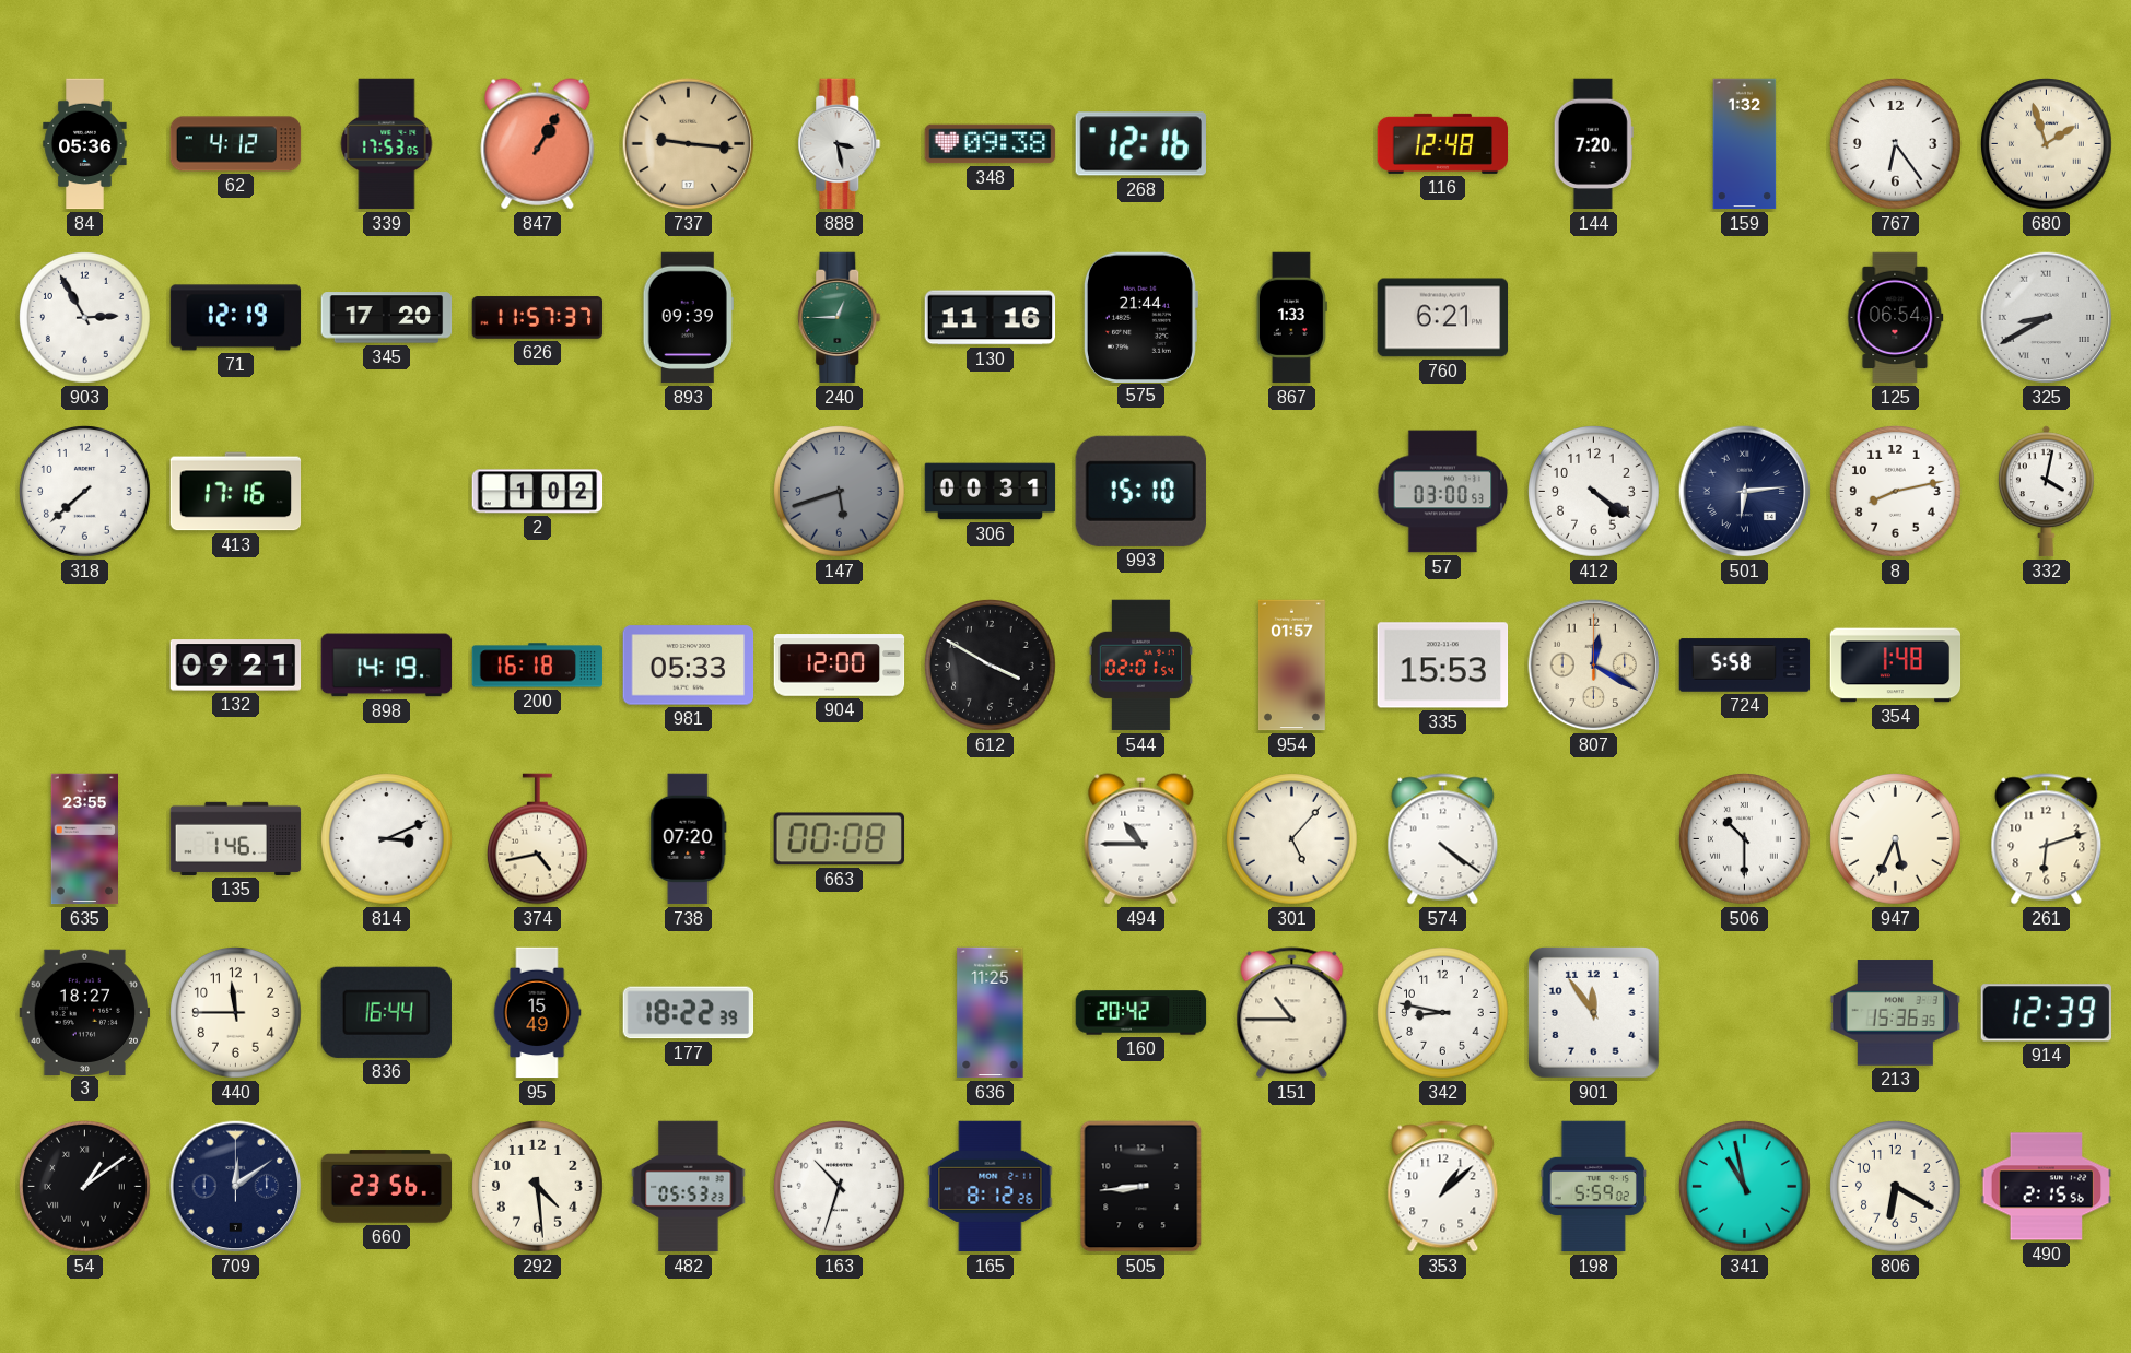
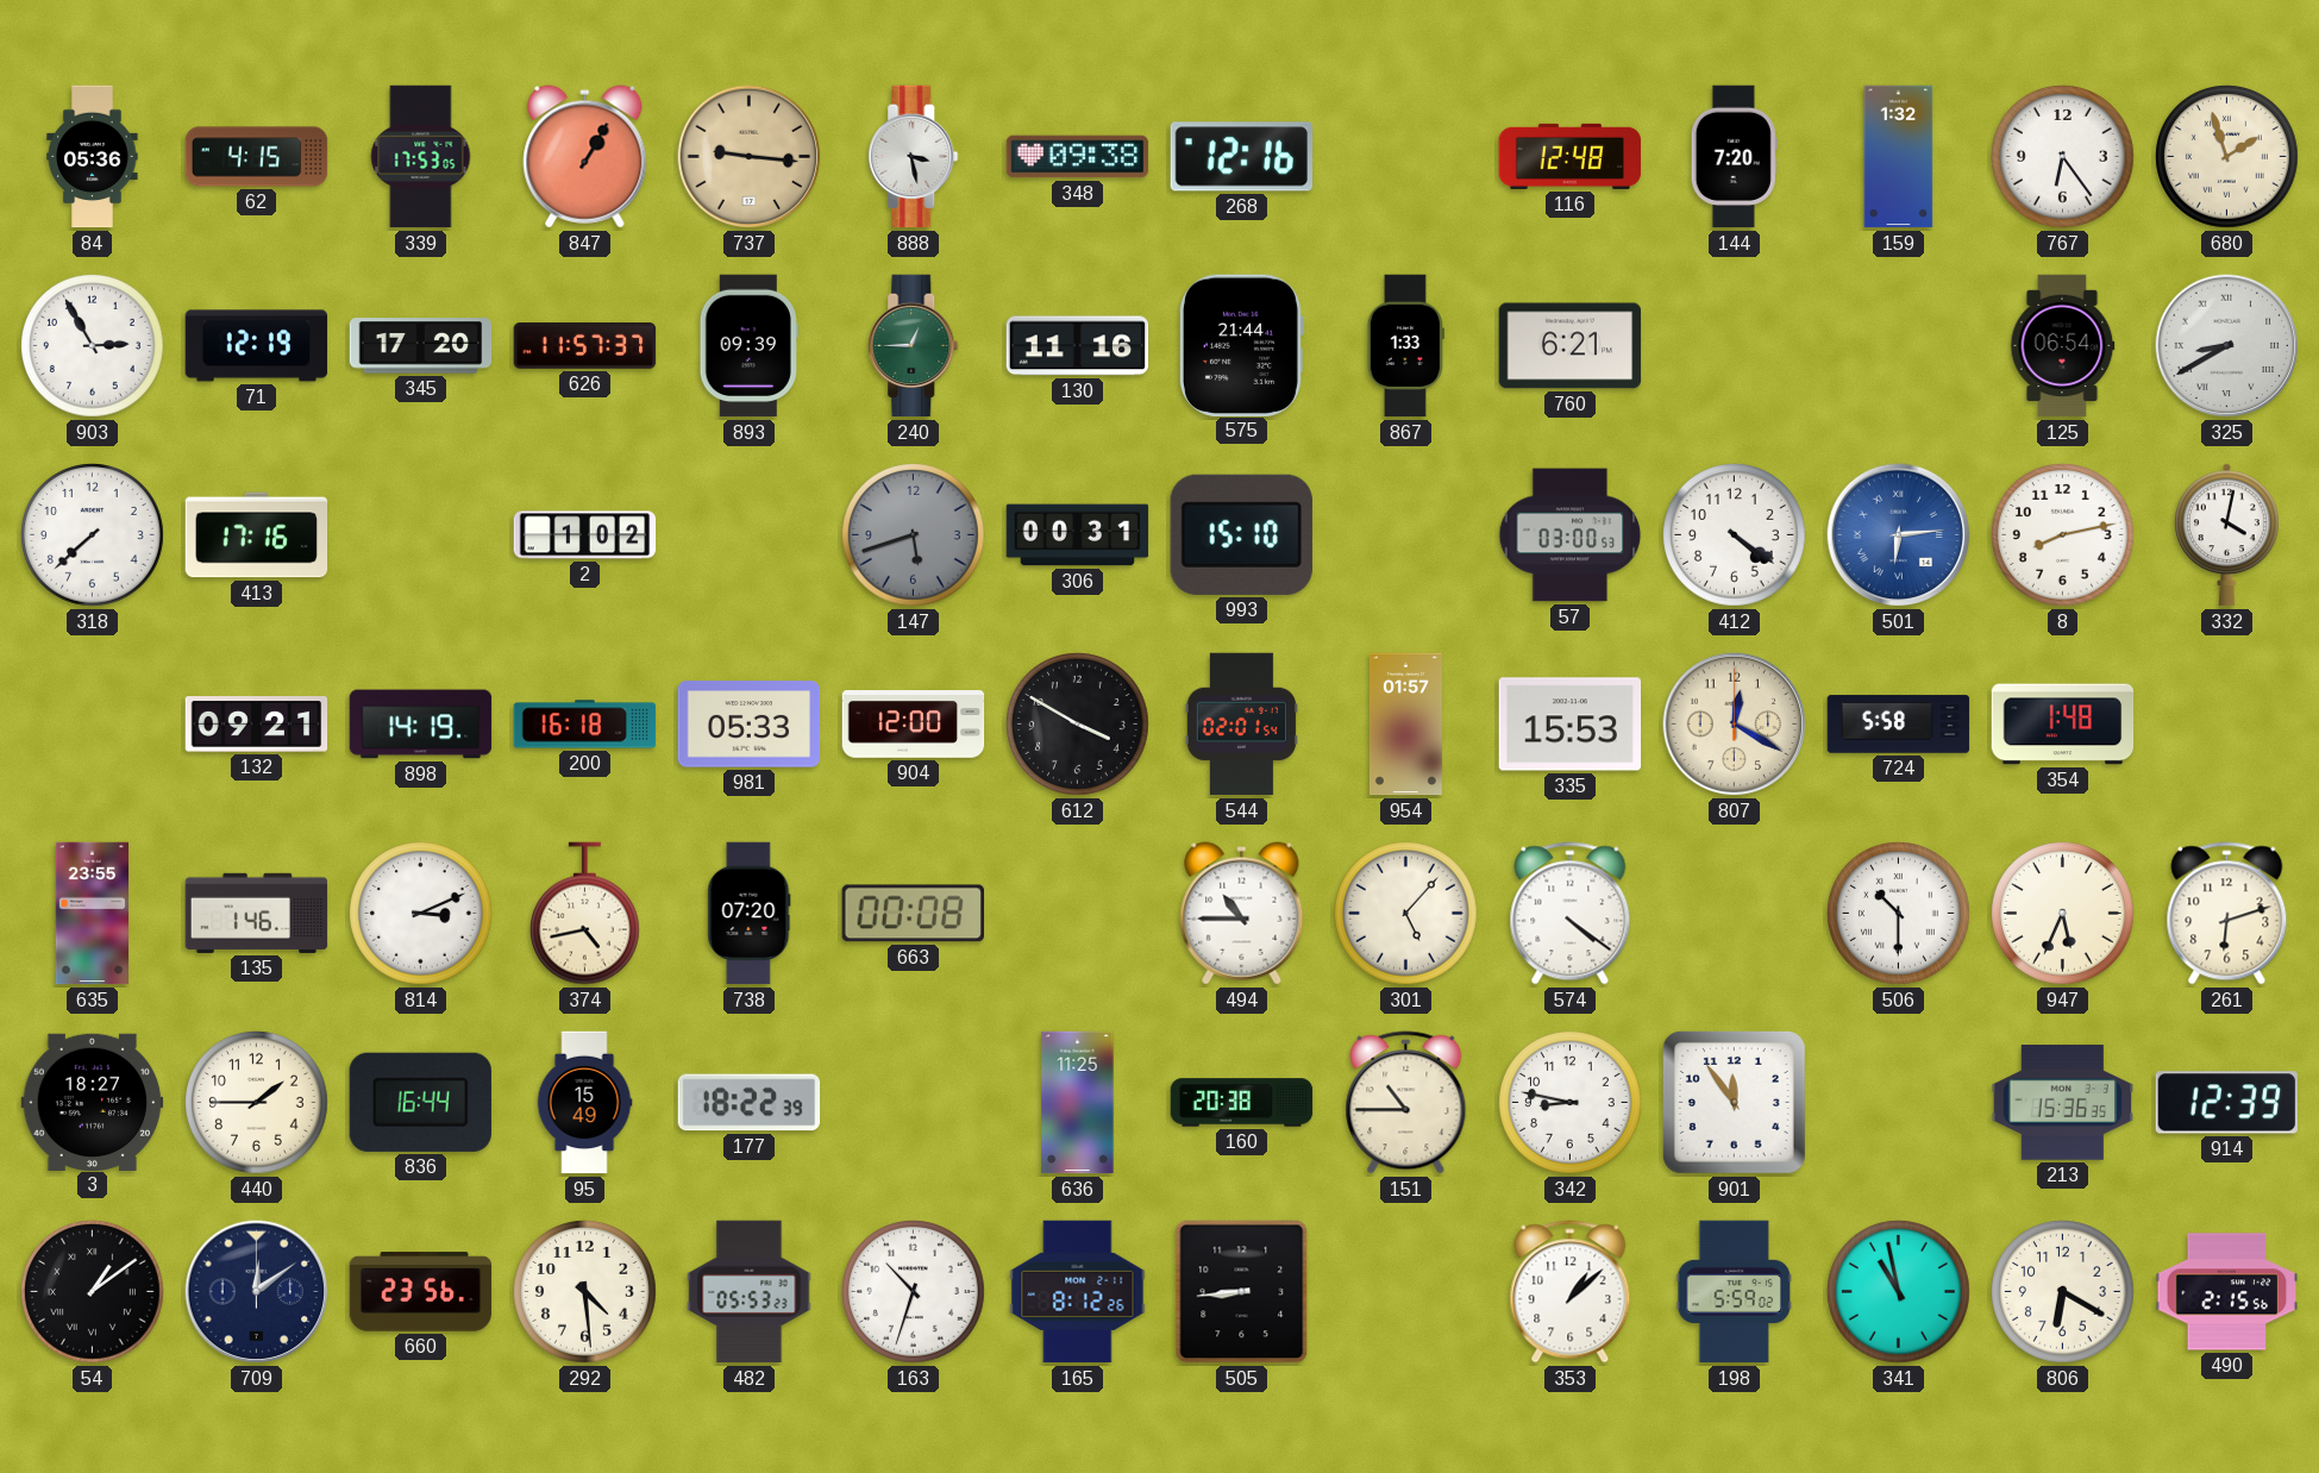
62: 4:12 -> 4:15 (257, 157)
501 dial: navy -> blue (1899, 535)
440: 11:45 -> 1:45 (257, 1103)
160: 20:42 -> 20:38 (1242, 1103)
